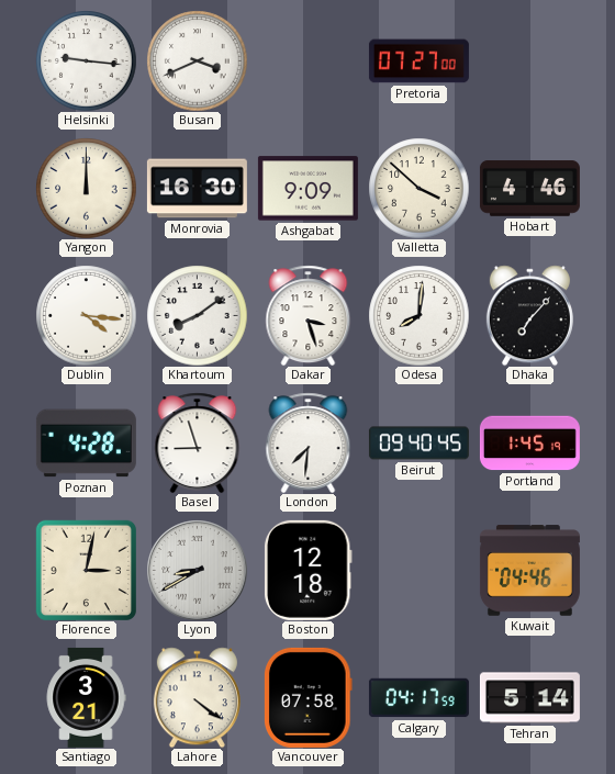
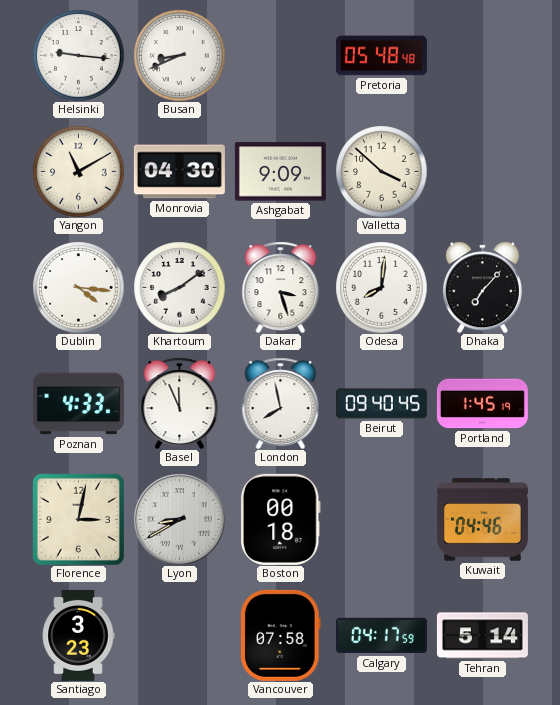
Busan: 3:41 -> 8:41 (179, 55)
Pretoria: 07:27 -> 05:48 (381, 56)
Yangon: 12:00 -> 11:10 (78, 171)
Monrovia: 16:30 -> 04:30 (179, 172)
Hobart: 4:46 -> none (529, 189)
Poznan: 4:28 -> 4:33 (78, 404)
Basel: 8:57 -> 11:56 (180, 403)
London: 7:31 -> 7:58 (281, 403)
Boston: 12:18 -> 00:18 (280, 519)
Santiago: 3:21 -> 3:23 (78, 635)
Lahore: 4:21 -> none (197, 697)
